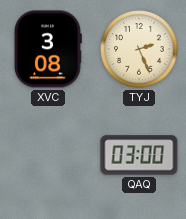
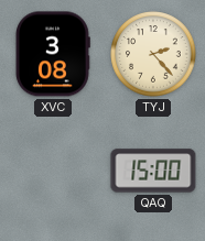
TYJ: 2:26 -> 2:23 (153, 54)
QAQ: 03:00 -> 15:00 (153, 171)
